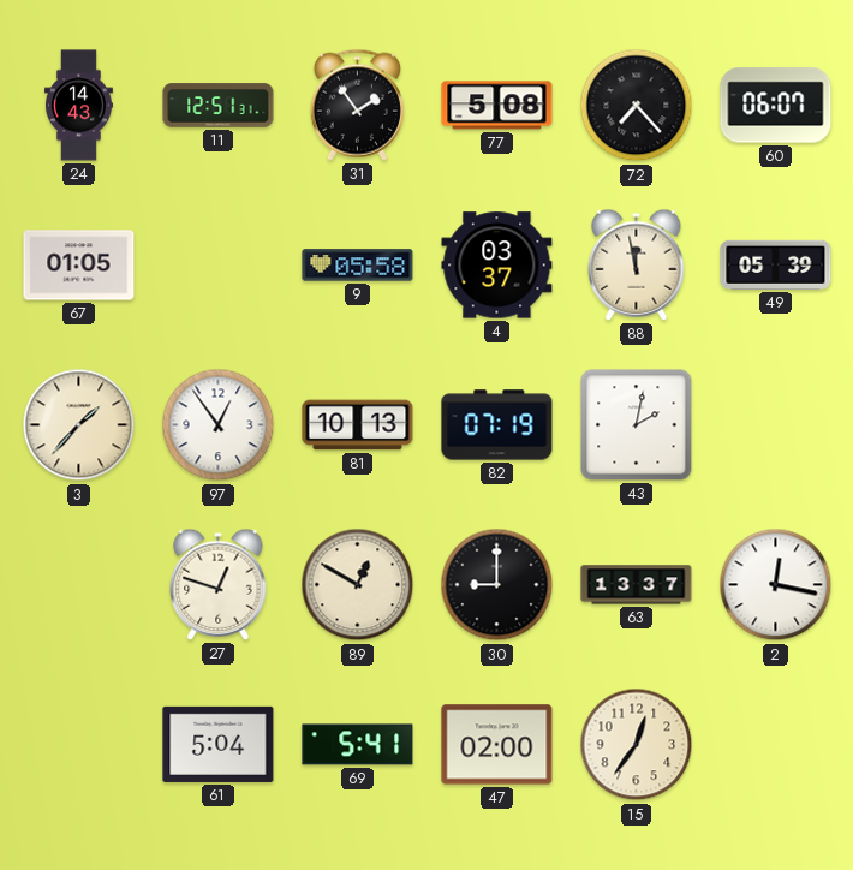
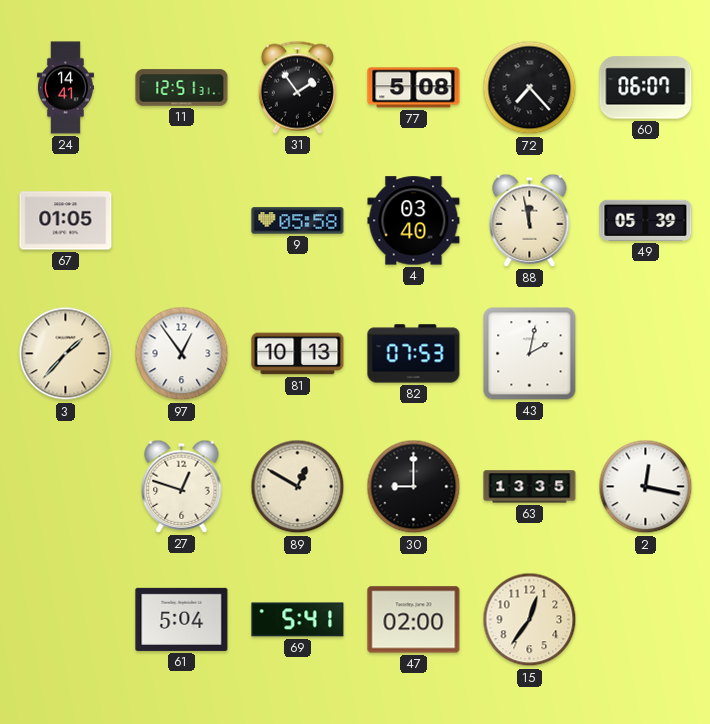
24: 14:43 -> 14:41 (65, 88)
4: 03:37 -> 03:40 (414, 221)
82: 07:19 -> 07:53 (414, 354)
63: 13:37 -> 13:35 (530, 487)
